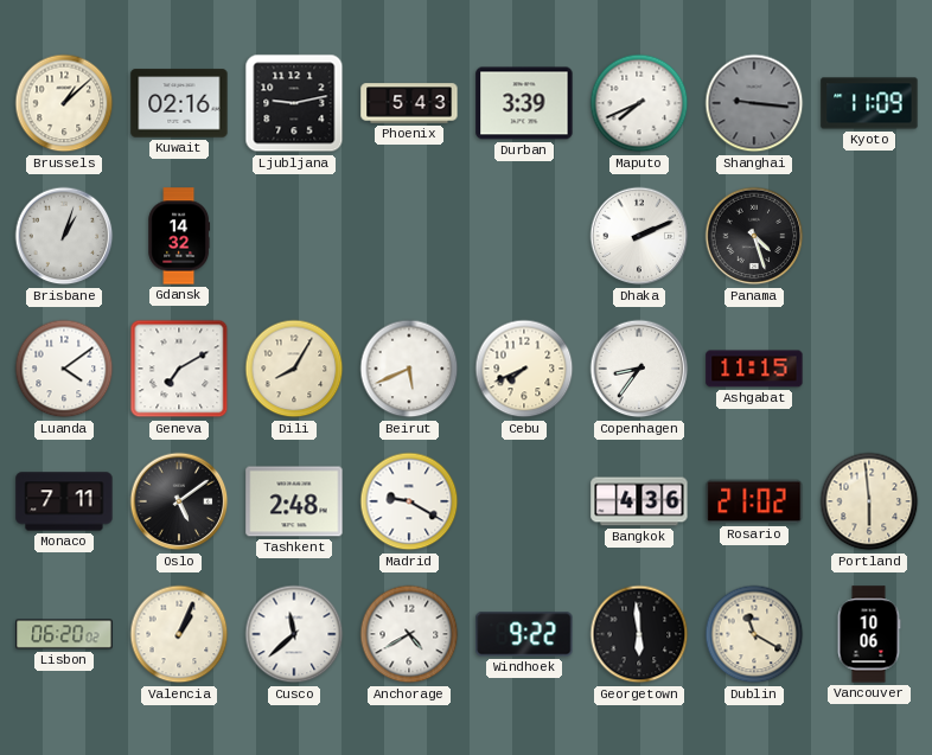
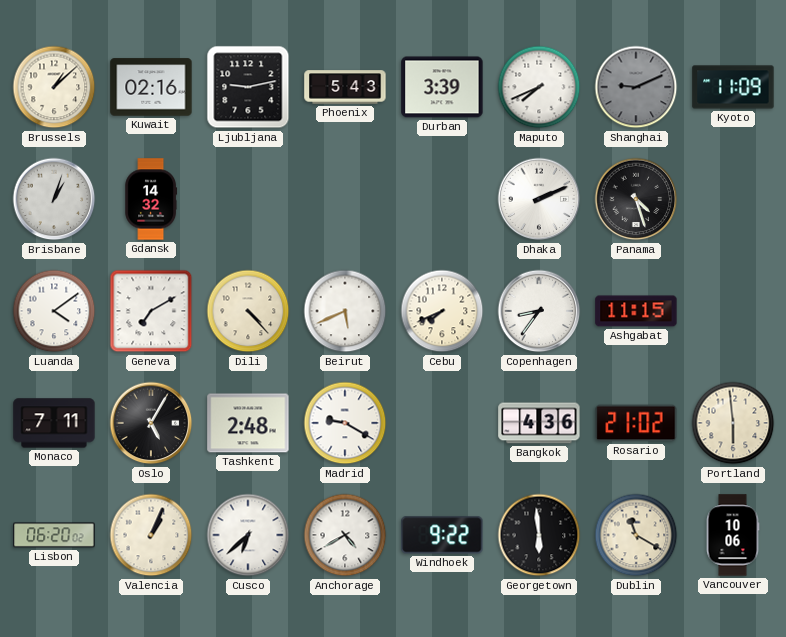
Shanghai: 9:16 -> 9:11 (636, 87)
Dili: 8:05 -> 4:23 (248, 311)
Oslo: 5:09 -> 5:05 (151, 423)
Cusco: 11:38 -> 6:38 (248, 535)
